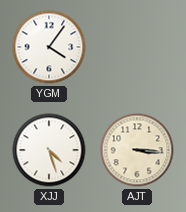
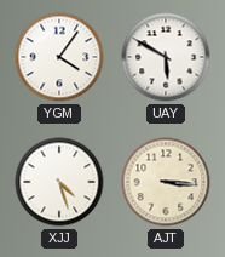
UAY: none -> 5:50 (166, 57)
